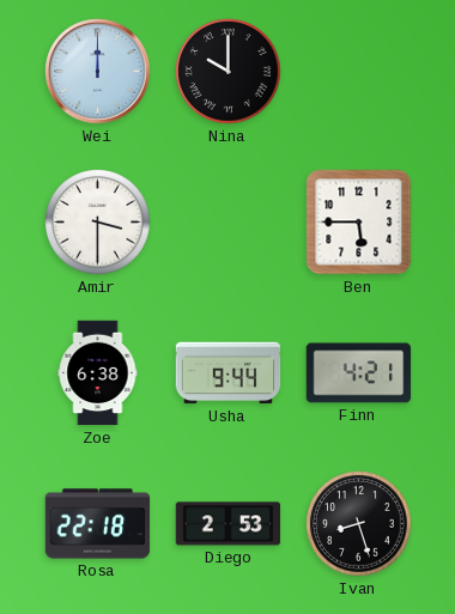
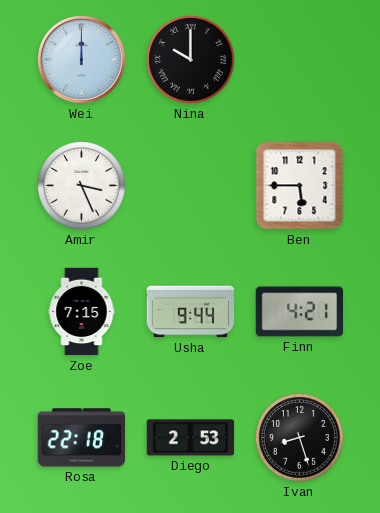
Amir: 3:30 -> 3:26 (82, 186)
Zoe: 6:38 -> 7:15 (82, 312)
